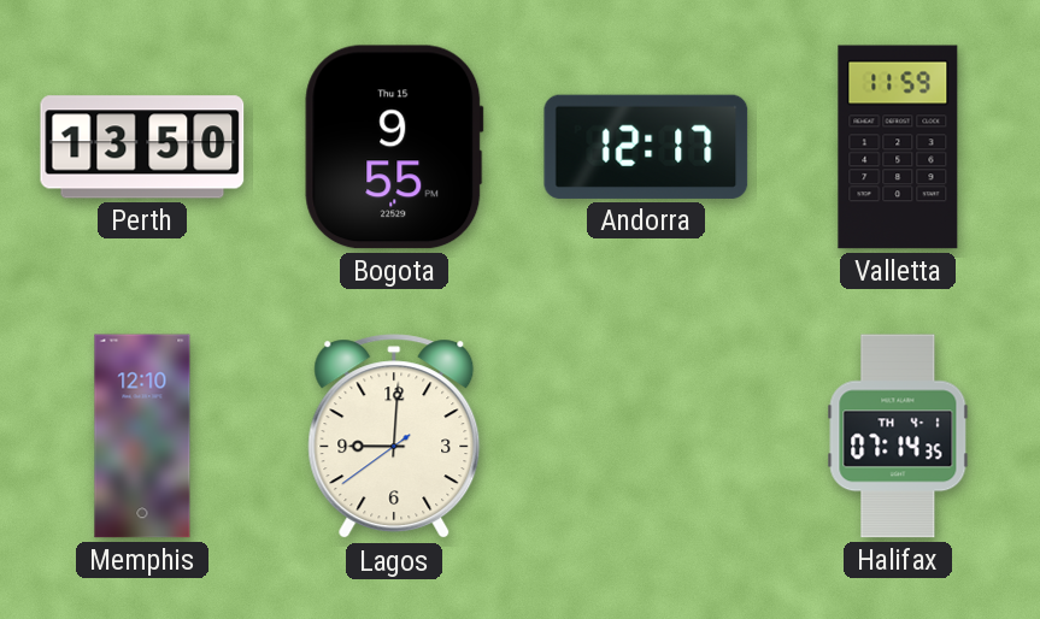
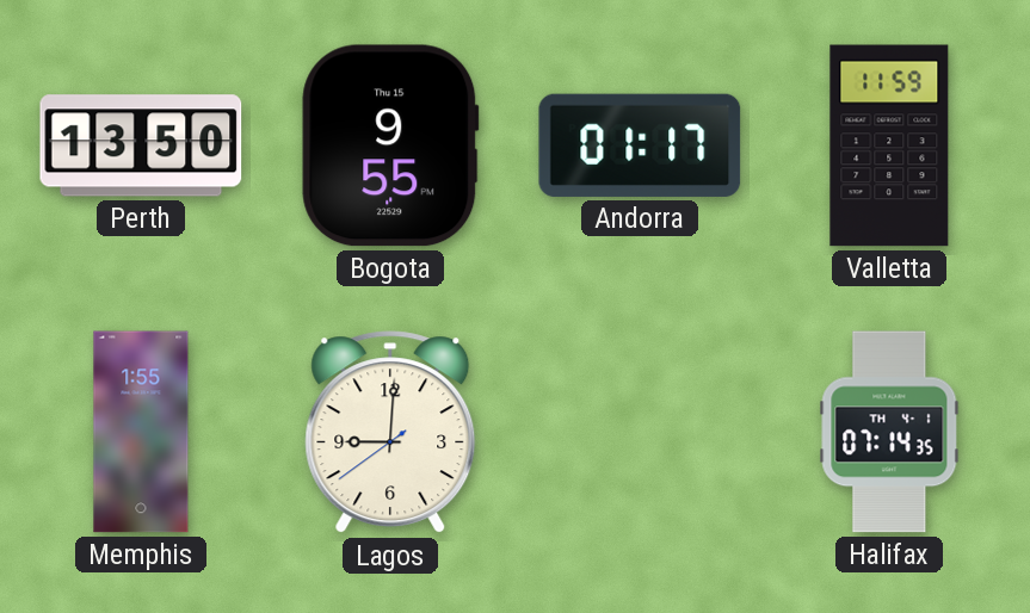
Andorra: 12:17 -> 01:17 (640, 145)
Memphis: 12:10 -> 1:55 (141, 432)
